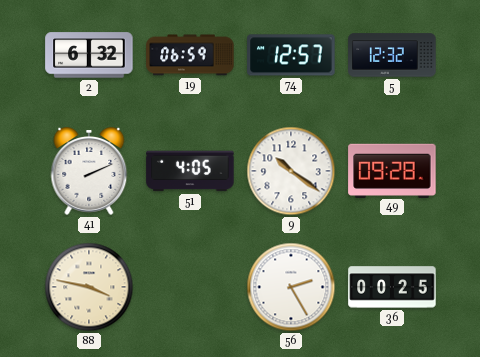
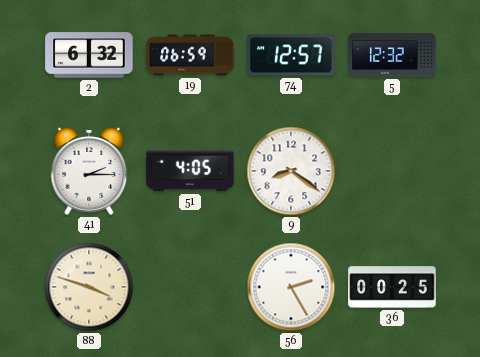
41: 2:11 -> 2:15 (89, 171)
9: 10:21 -> 8:21 (291, 171)
49: 09:28 -> none (392, 170)
88: 3:47 -> 3:48 (89, 287)
